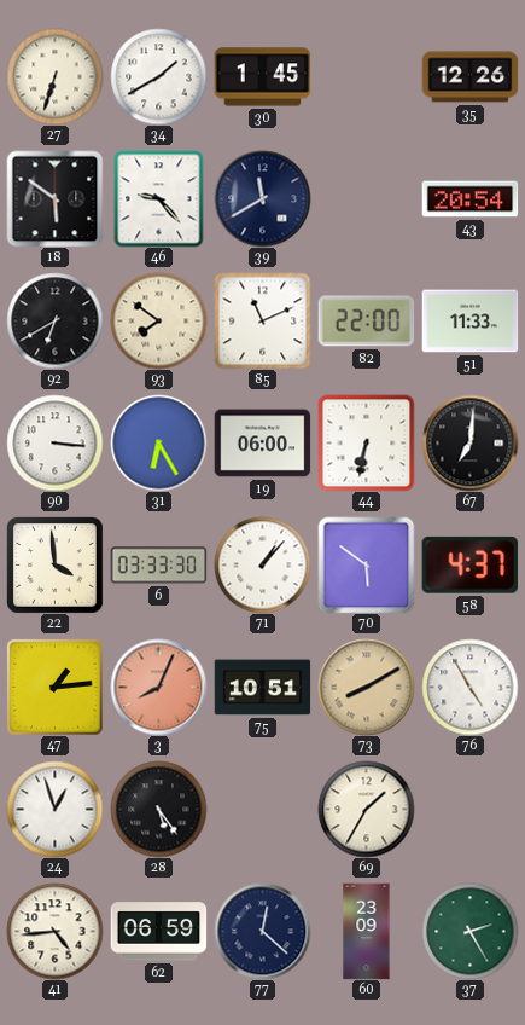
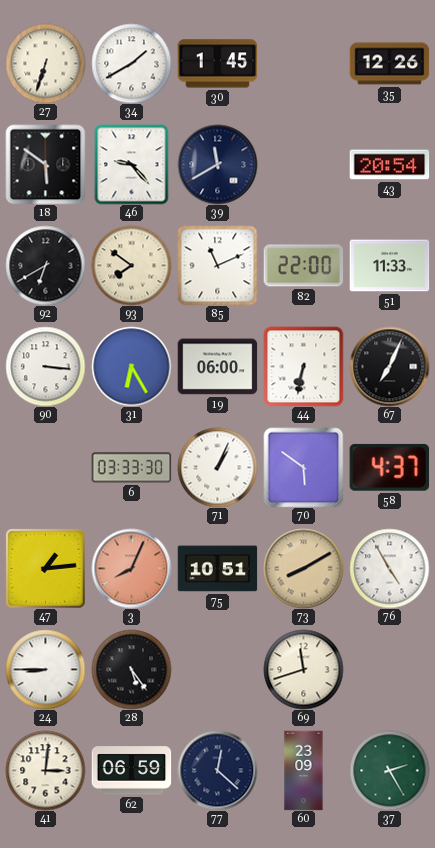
67: 7:01 -> 7:04 (389, 366)
22: 3:59 -> none (56, 566)
71: 1:07 -> 1:04 (217, 467)
24: 12:57 -> 8:45 (45, 669)
69: 1:35 -> 11:42 (303, 669)
41: 4:44 -> 3:01 (45, 770)
